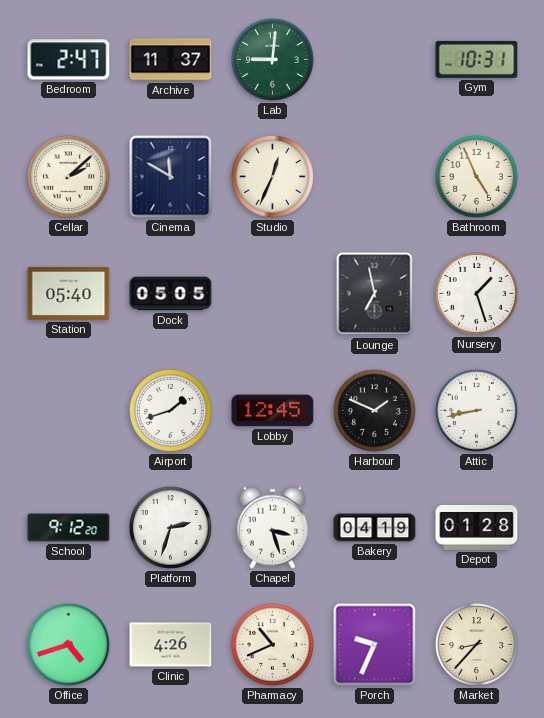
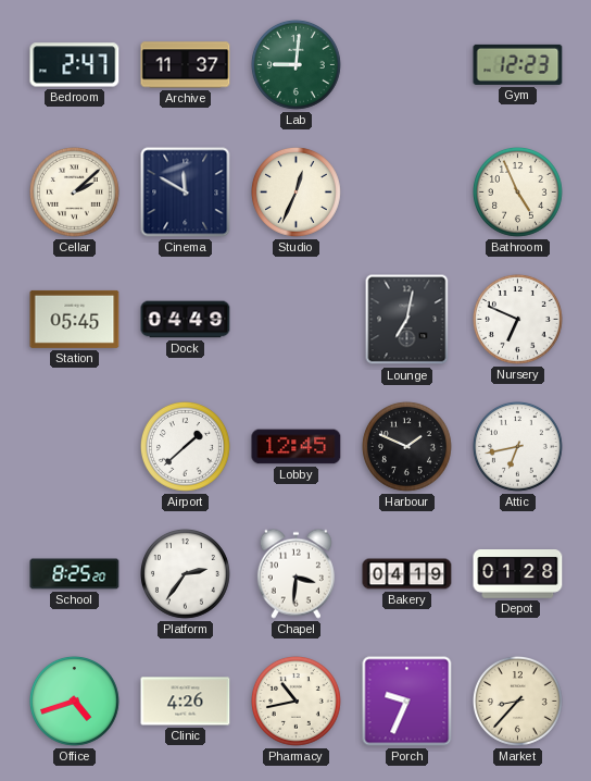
Gym: 10:31 -> 12:23 (518, 64)
Station: 05:40 -> 05:45 (75, 319)
Dock: 05:05 -> 04:49 (186, 320)
Lounge: 6:58 -> 7:02 (407, 320)
Nursery: 1:27 -> 6:49 (518, 320)
Airport: 1:42 -> 1:38 (186, 447)
Attic: 8:43 -> 6:43 (518, 447)
School: 9:12 -> 8:25 (75, 574)
Platform: 2:33 -> 2:36 (186, 574)
Chapel: 3:27 -> 3:31 (295, 573)
Pharmacy: 10:41 -> 10:43 (297, 702)
